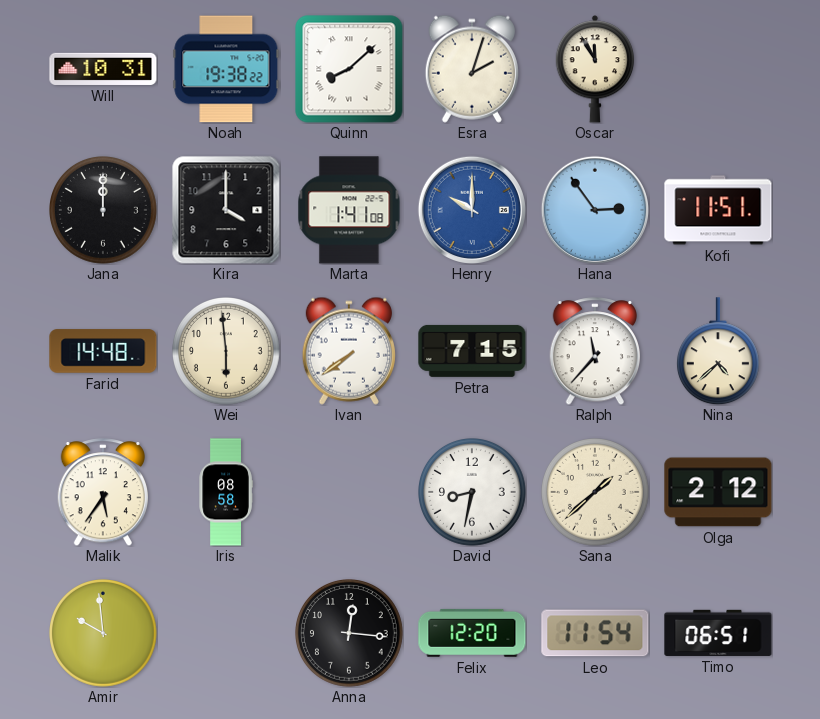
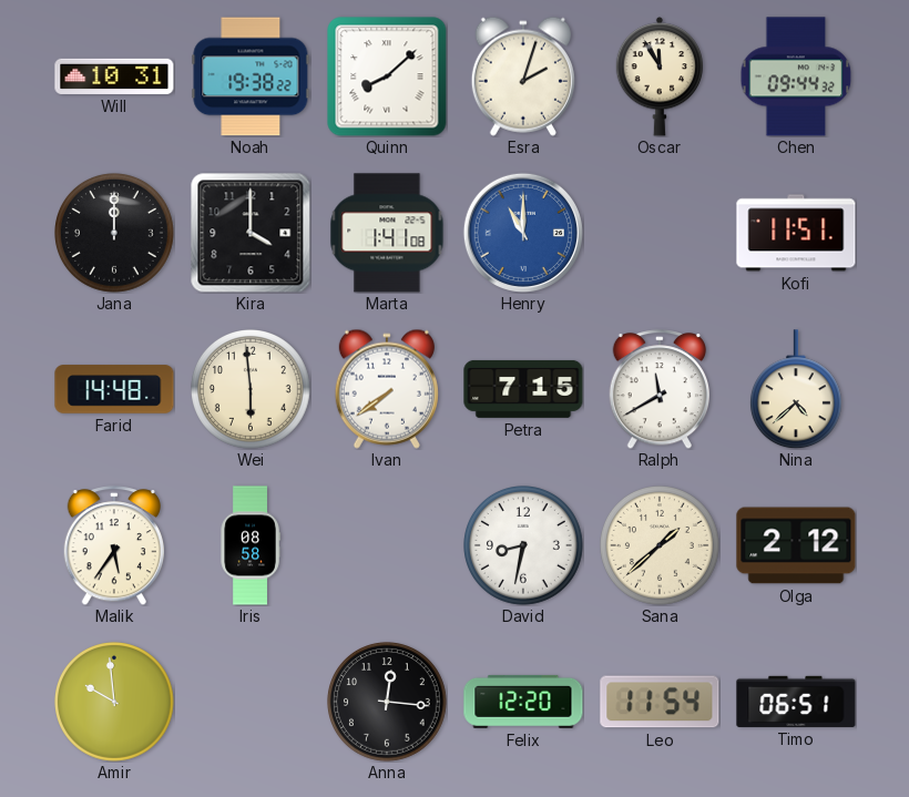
Chen: none -> 09:44 (796, 76)
Henry: 10:00 -> 11:00 (523, 233)
Hana: 2:54 -> none (595, 210)
Ralph: 11:37 -> 11:40 (658, 389)
